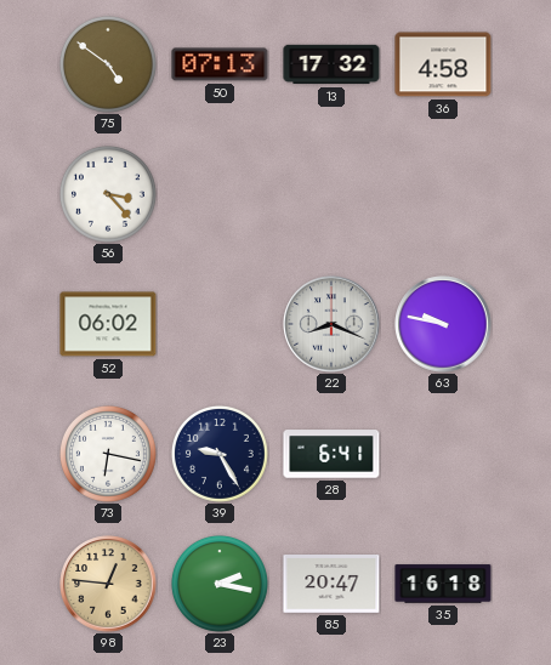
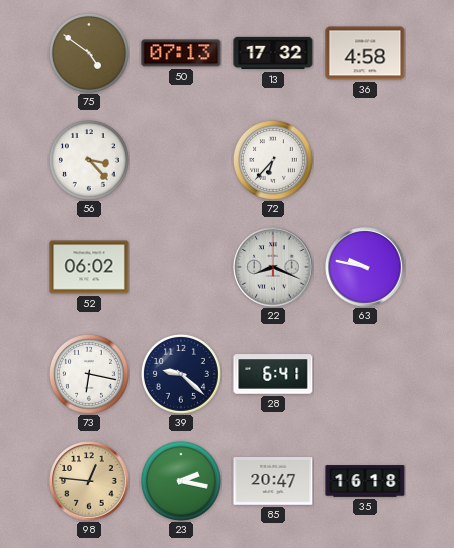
72: none -> 6:37 (273, 160)
39: 9:25 -> 9:22 (181, 374)
